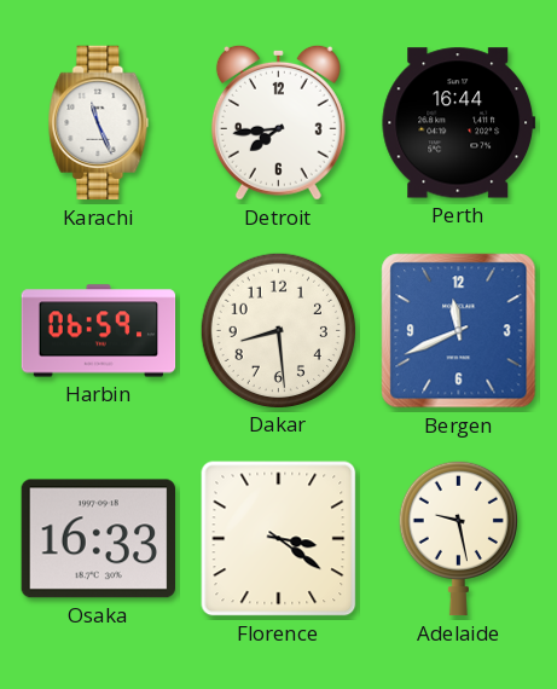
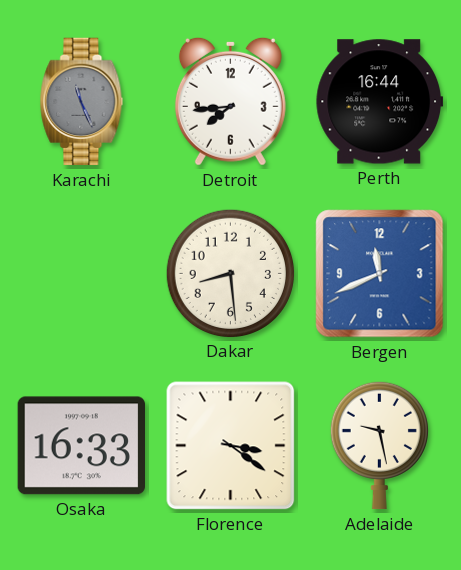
Karachi dial: white -> grey (82, 102)
Harbin: 06:59 -> none (99, 331)
